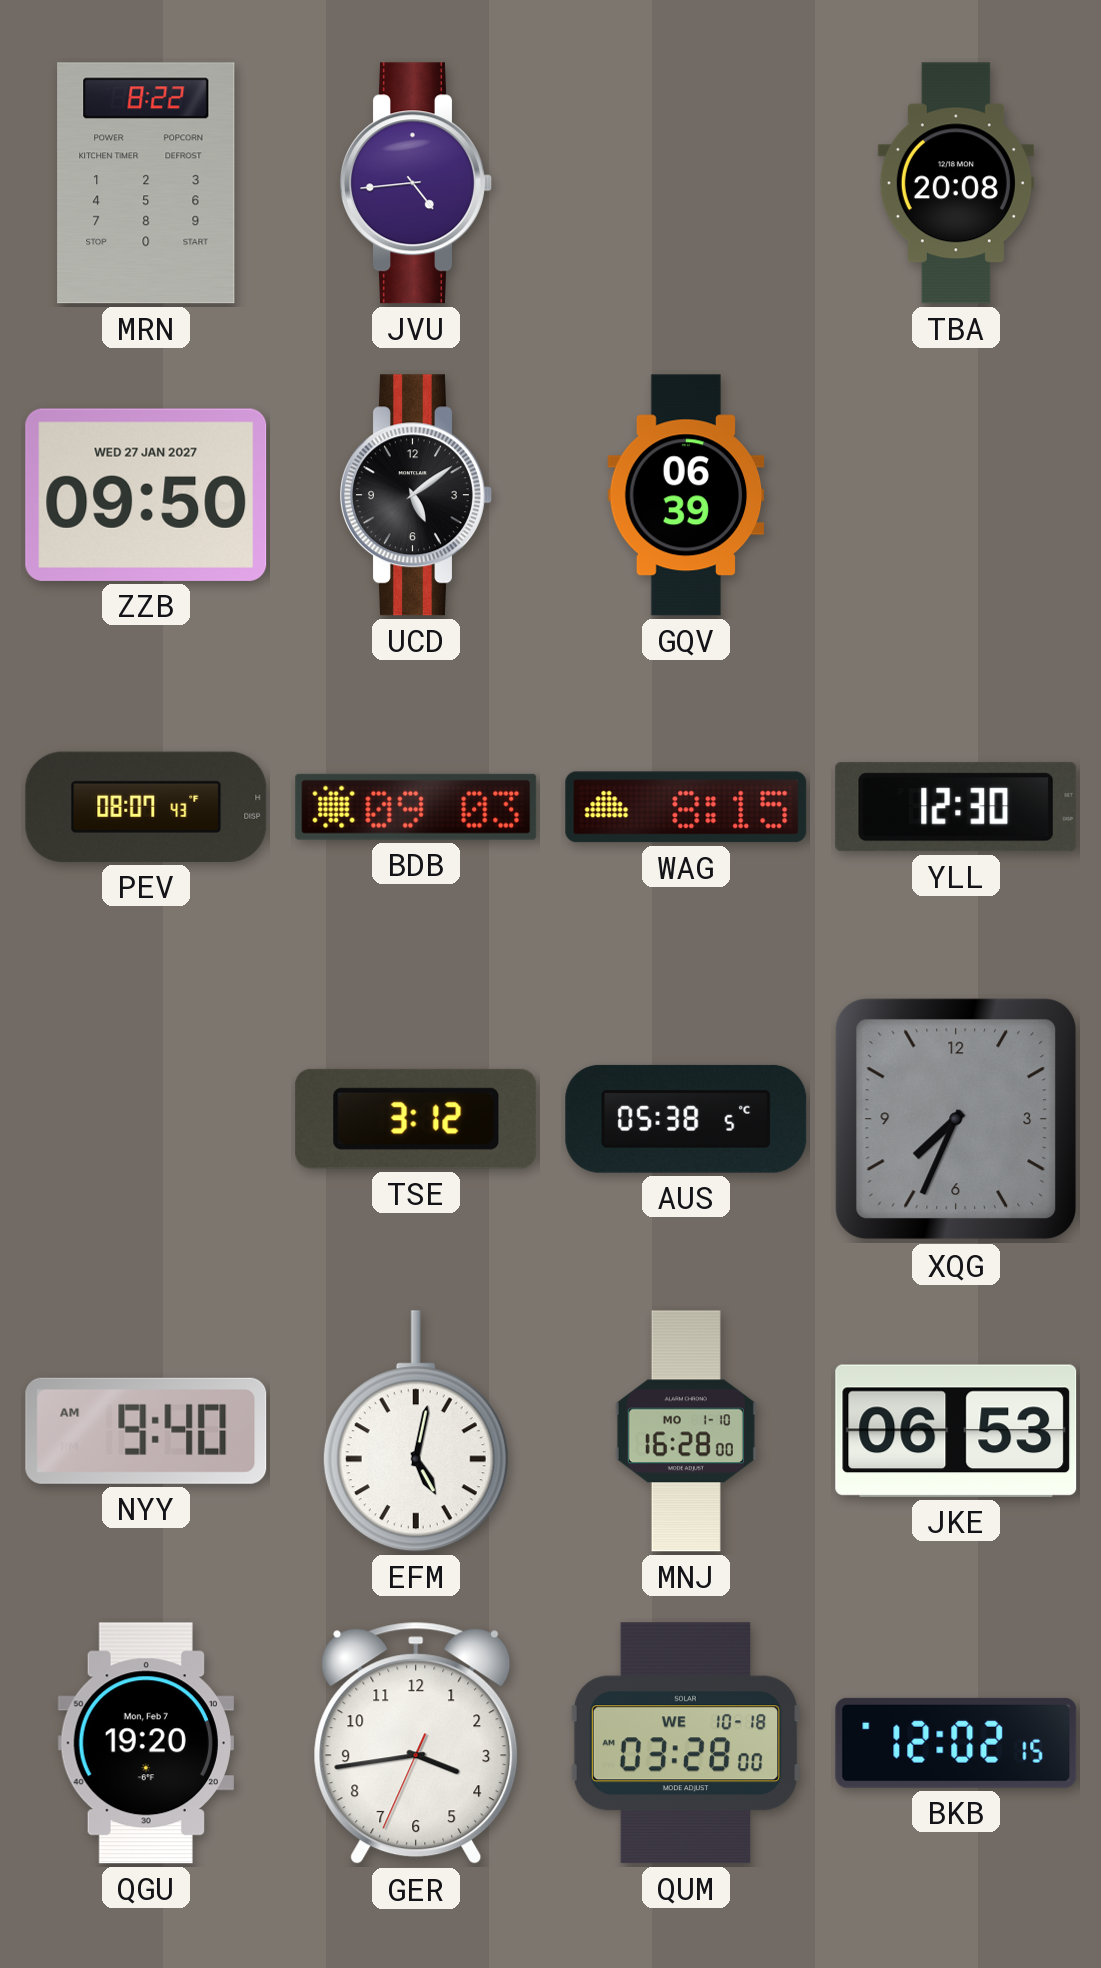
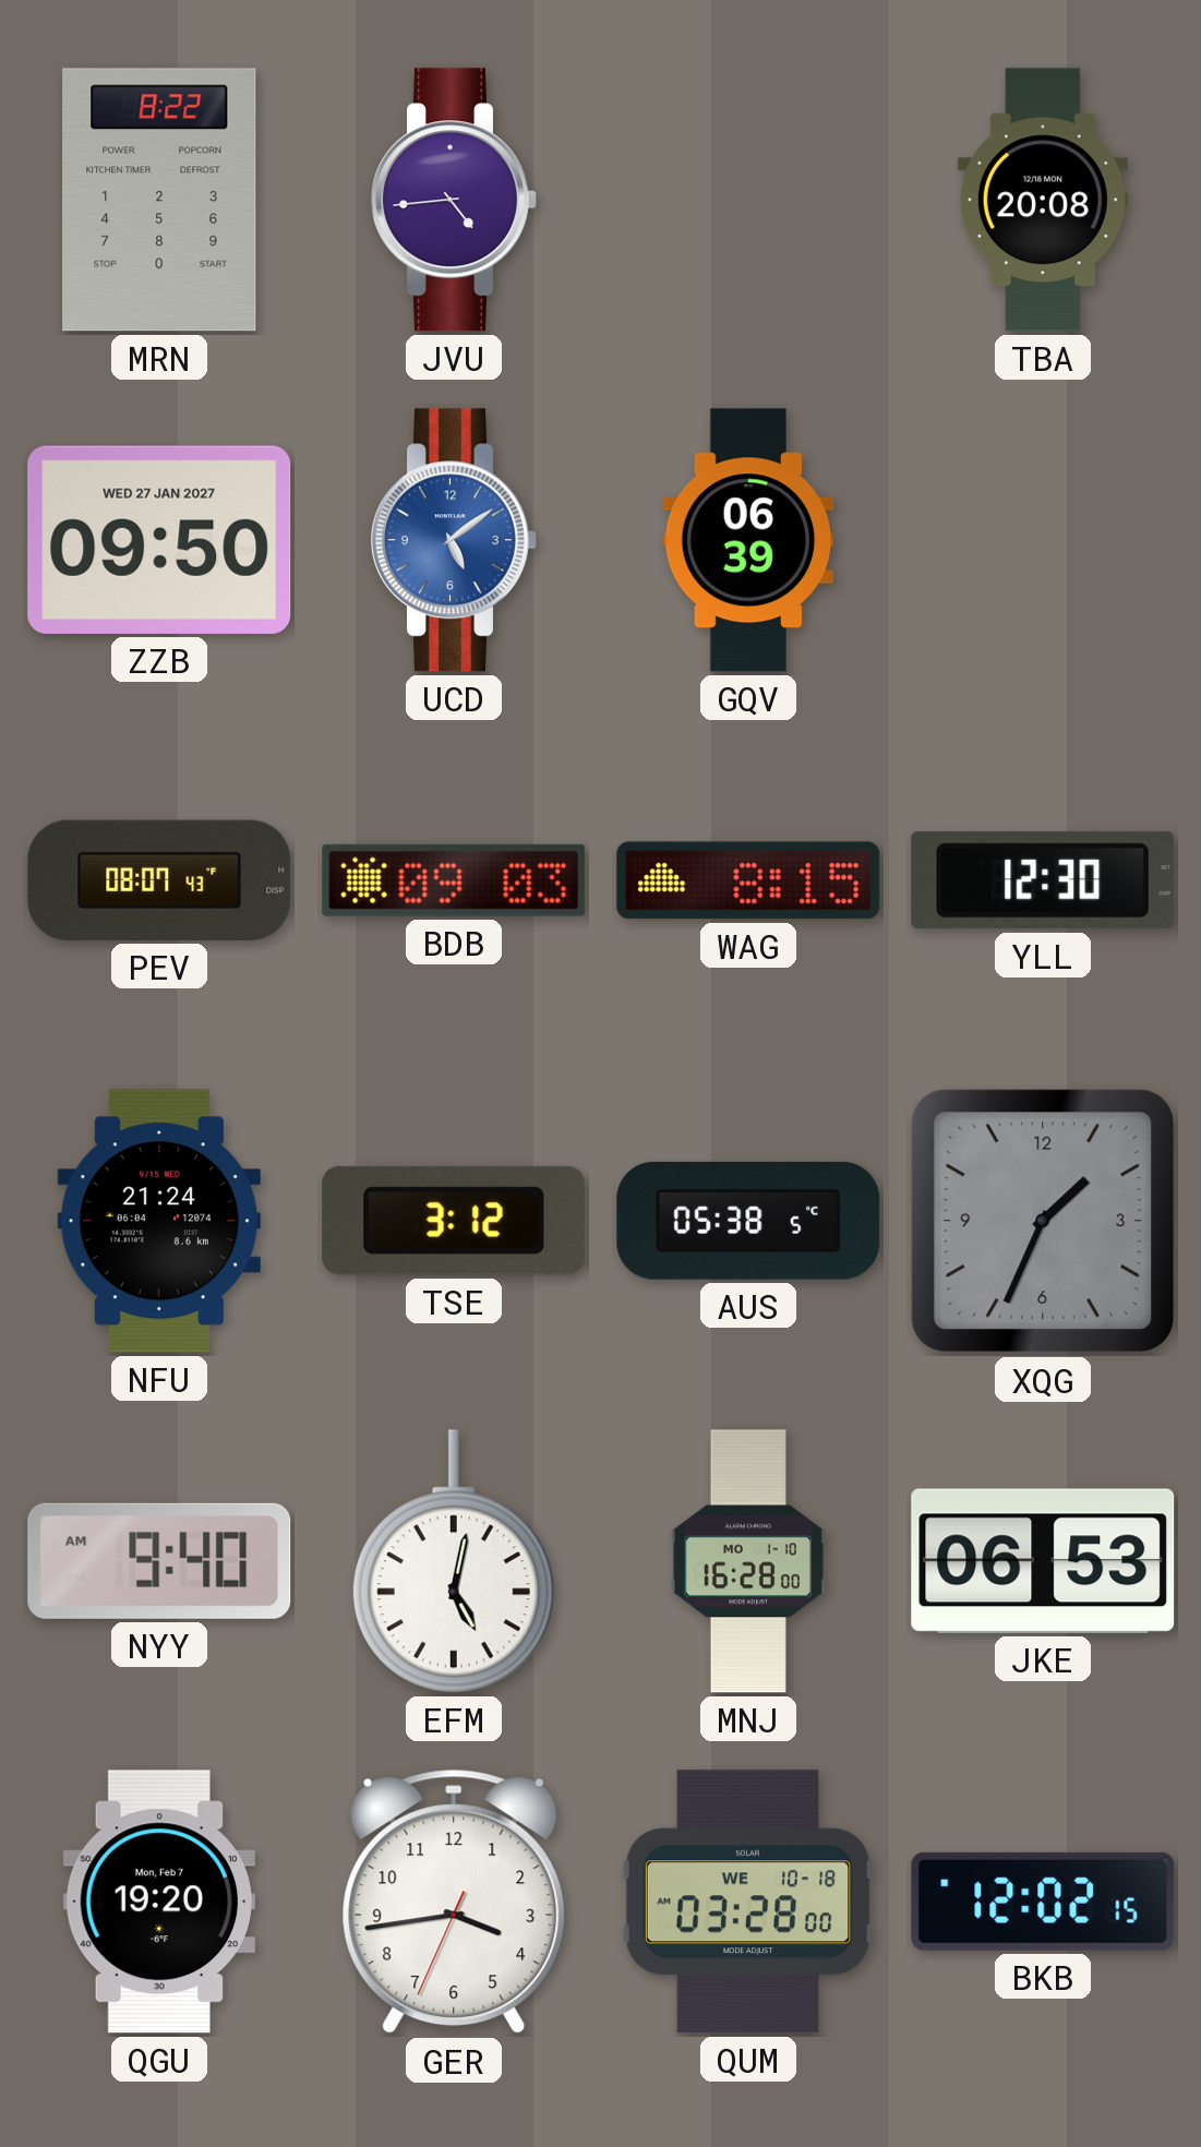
UCD dial: black -> blue (455, 540)
NFU: none -> 21:24 (159, 1221)
XQG: 7:34 -> 1:34 (1043, 1221)
